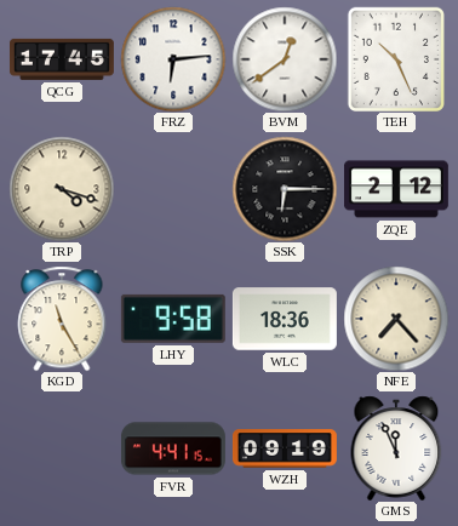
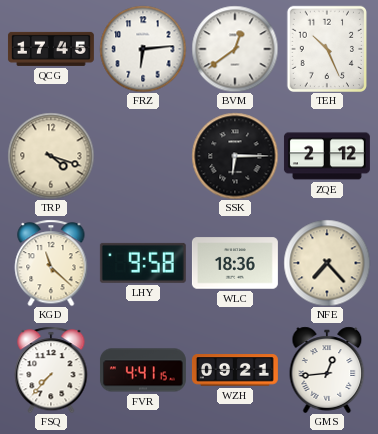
KGD: 11:25 -> 11:22 (51, 263)
FSQ: none -> 7:37 (51, 370)
WZH: 09:19 -> 09:21 (235, 370)
GMS: 11:56 -> 12:44 (327, 370)
